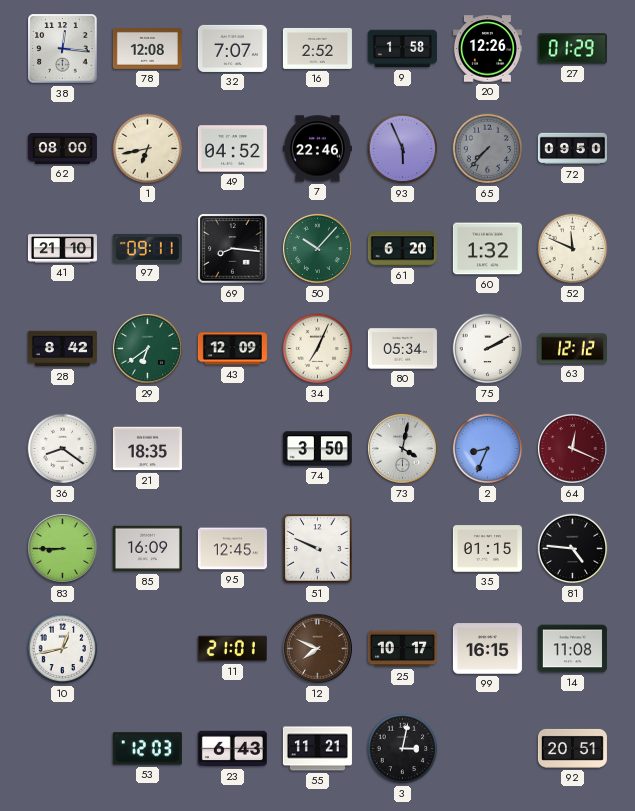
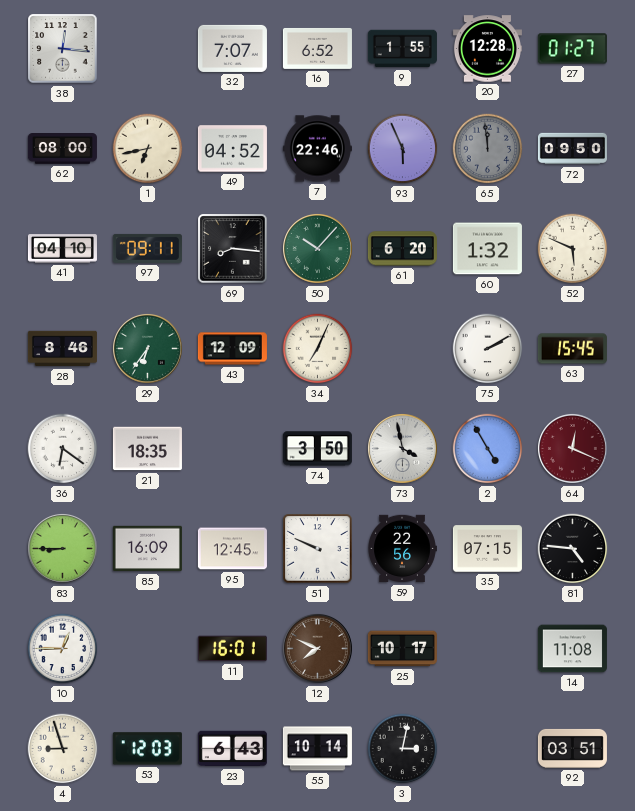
78: 12:08 -> none (147, 49)
16: 2:52 -> 6:52 (317, 49)
9: 1:58 -> 1:55 (402, 49)
20: 12:26 -> 12:28 (487, 49)
27: 01:29 -> 01:27 (572, 49)
65: 7:37 -> 11:59 (488, 149)
41: 21:10 -> 04:10 (62, 249)
52: 11:49 -> 5:49 (573, 249)
28: 8:42 -> 8:46 (62, 349)
29: 6:39 -> 6:36 (148, 349)
80: 05:34 -> none (402, 349)
63: 12:12 -> 15:45 (572, 349)
36: 8:21 -> 6:21 (63, 449)
73: 4:02 -> 3:58 (403, 449)
2: 8:34 -> 4:55 (488, 449)
59: none -> 22:56 (402, 549)
35: 01:15 -> 07:15 (487, 549)
10: 12:43 -> 12:45 (63, 649)
11: 21:01 -> 16:01 (232, 649)
99: 16:15 -> none (487, 649)
4: none -> 8:57 (63, 749)
55: 11:21 -> 10:14 (317, 749)
92: 20:51 -> 03:51 (572, 748)
